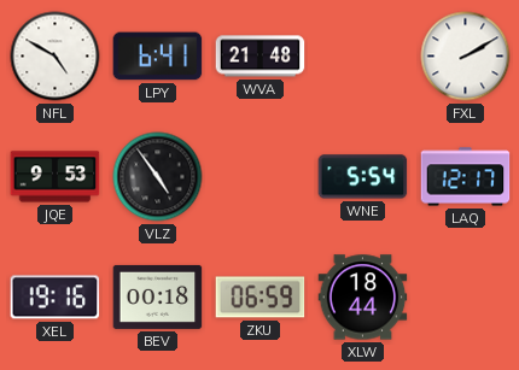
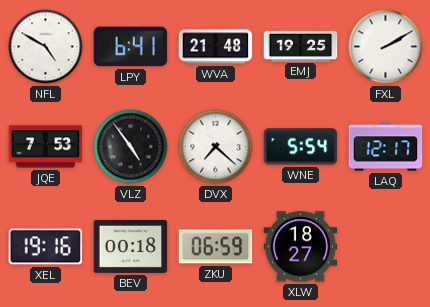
EMJ: none -> 19:25 (301, 46)
JQE: 9:53 -> 7:53 (46, 147)
DVX: none -> 7:22 (216, 147)
XLW: 18:44 -> 18:27 (301, 247)
